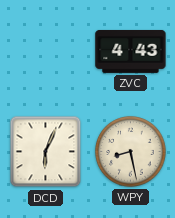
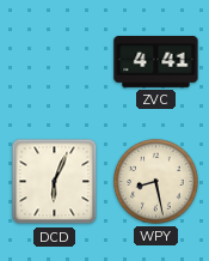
ZVC: 4:43 -> 4:41 (156, 61)
